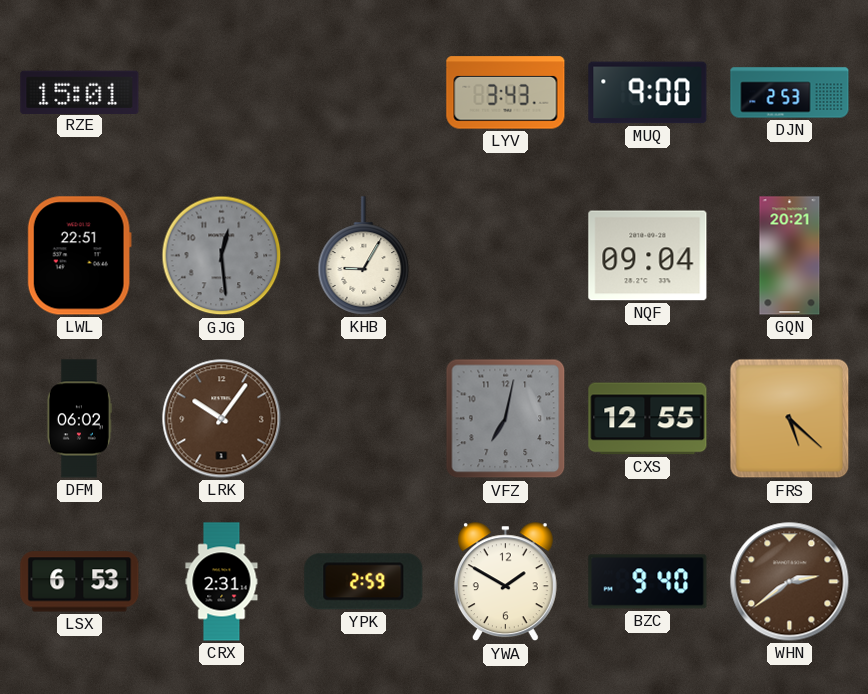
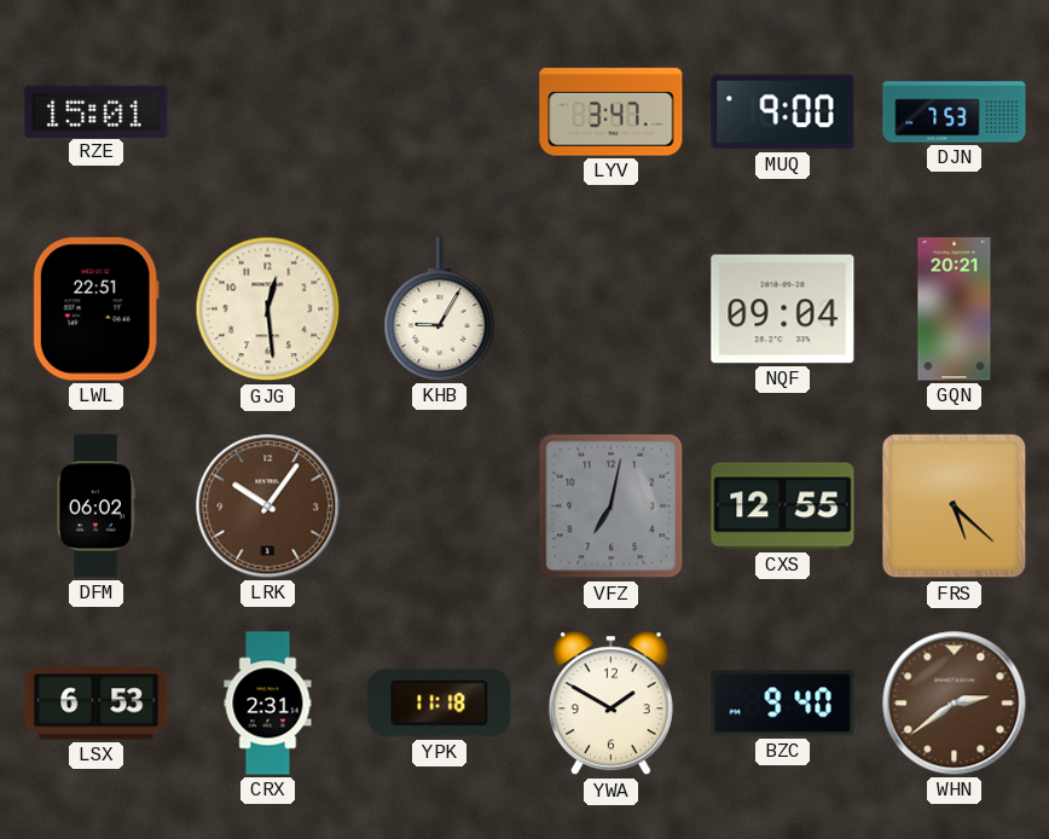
LYV: 3:43 -> 3:47 (612, 112)
DJN: 2:53 -> 7:53 (955, 112)
GJG dial: grey -> cream (268, 309)
YPK: 2:59 -> 11:18 (440, 704)
